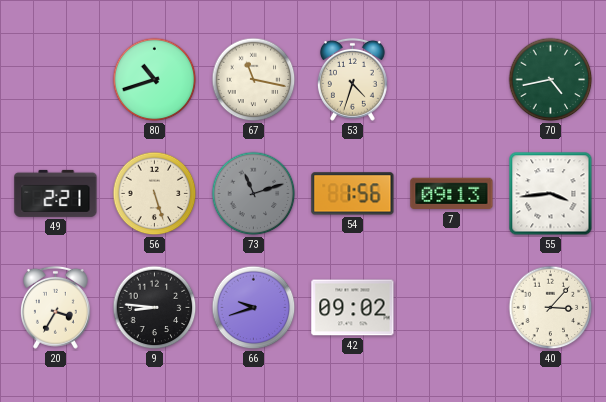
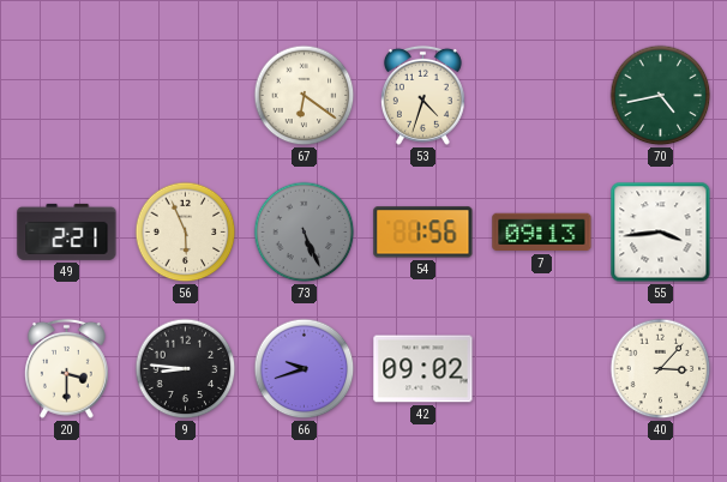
80: 10:42 -> none (155, 80)
67: 11:17 -> 6:21 (305, 96)
56: 5:27 -> 5:56 (186, 233)
73: 11:12 -> 5:26 (305, 233)
20: 3:35 -> 3:30 (66, 368)
